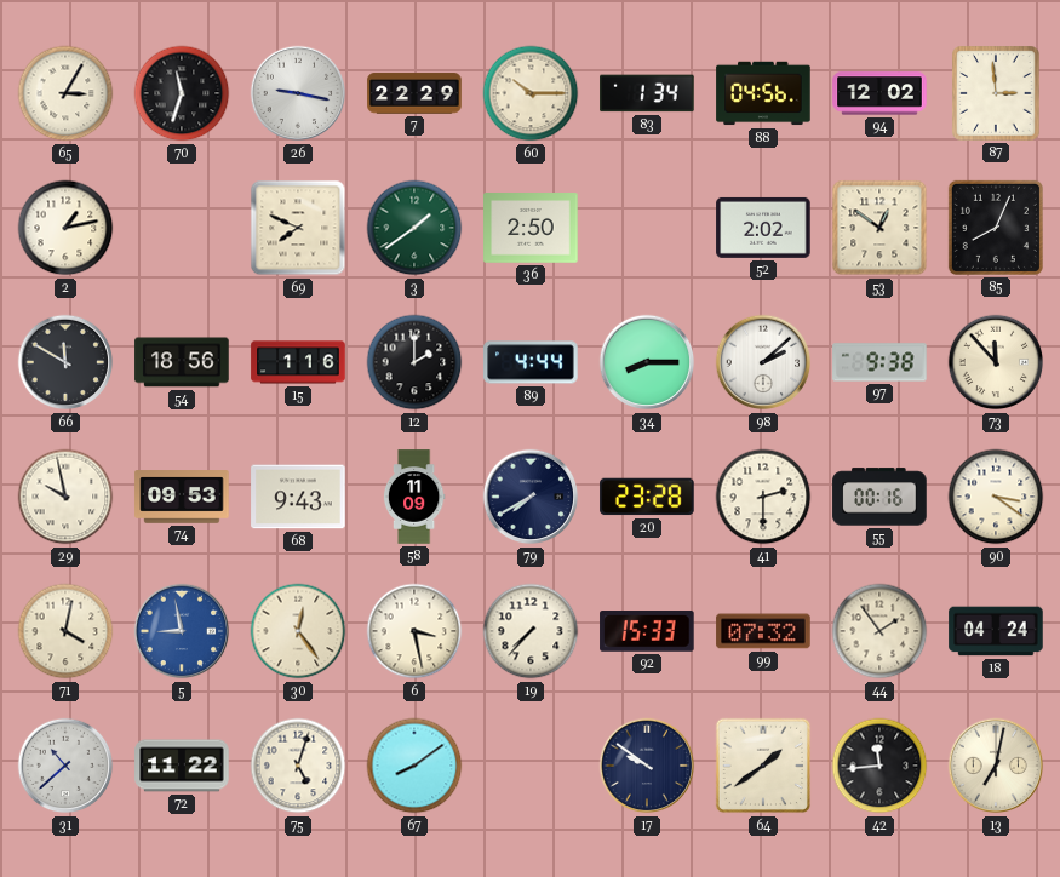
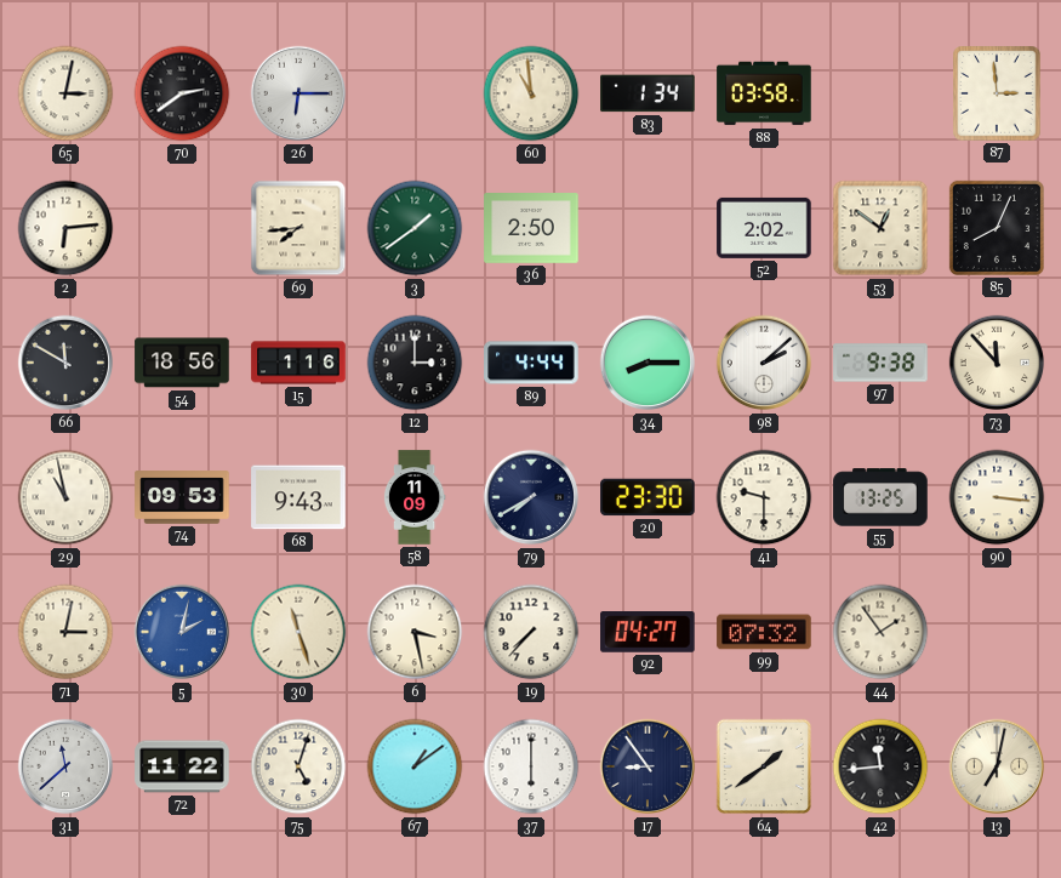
65: 3:05 -> 3:02 (65, 93)
70: 11:33 -> 2:39 (182, 93)
26: 9:17 -> 6:15 (298, 93)
7: 22:29 -> none (414, 93)
60: 10:15 -> 10:59 (531, 93)
88: 04:56 -> 03:58 (764, 93)
94: 12:02 -> none (879, 93)
2: 1:13 -> 6:14 (65, 228)
69: 7:49 -> 7:44 (298, 228)
12: 2:00 -> 3:00 (415, 363)
29: 9:58 -> 10:58 (65, 497)
20: 23:28 -> 23:30 (648, 497)
41: 2:30 -> 9:30 (764, 497)
55: 00:16 -> 13:25 (880, 497)
90: 3:21 -> 3:16 (997, 497)
71: 4:02 -> 3:02 (65, 632)
5: 8:58 -> 2:02 (182, 632)
30: 12:24 -> 11:27 (298, 632)
92: 15:33 -> 04:27 (648, 633)
18: 04:24 -> none (996, 631)
31: 10:38 -> 11:38 (65, 766)
67: 8:09 -> 1:09 (415, 766)
37: none -> 6:00 (531, 766)
17: 9:51 -> 8:54 (648, 766)
